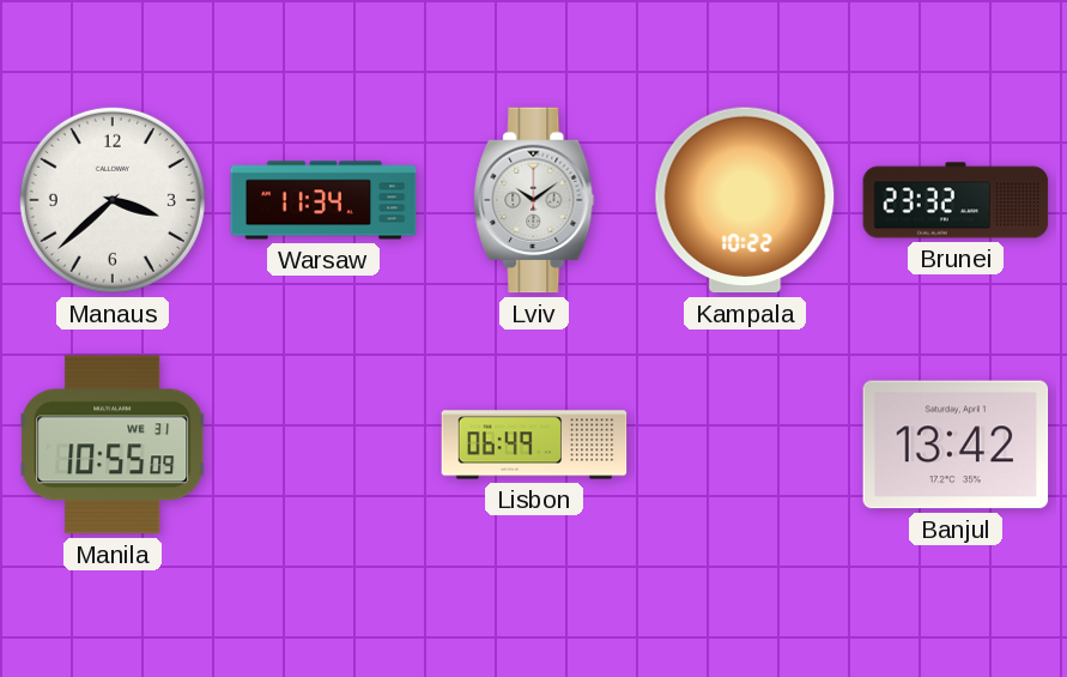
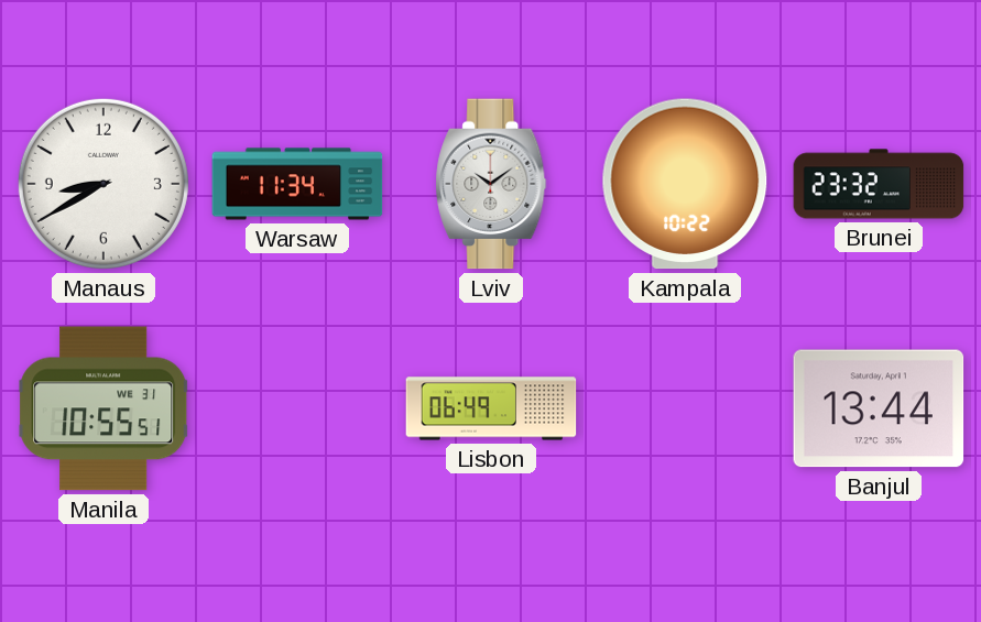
Manaus: 3:38 -> 8:40 (103, 184)
Manila: 10:55:09 -> 10:55:51 (103, 408)
Banjul: 13:42 -> 13:44 (879, 408)
